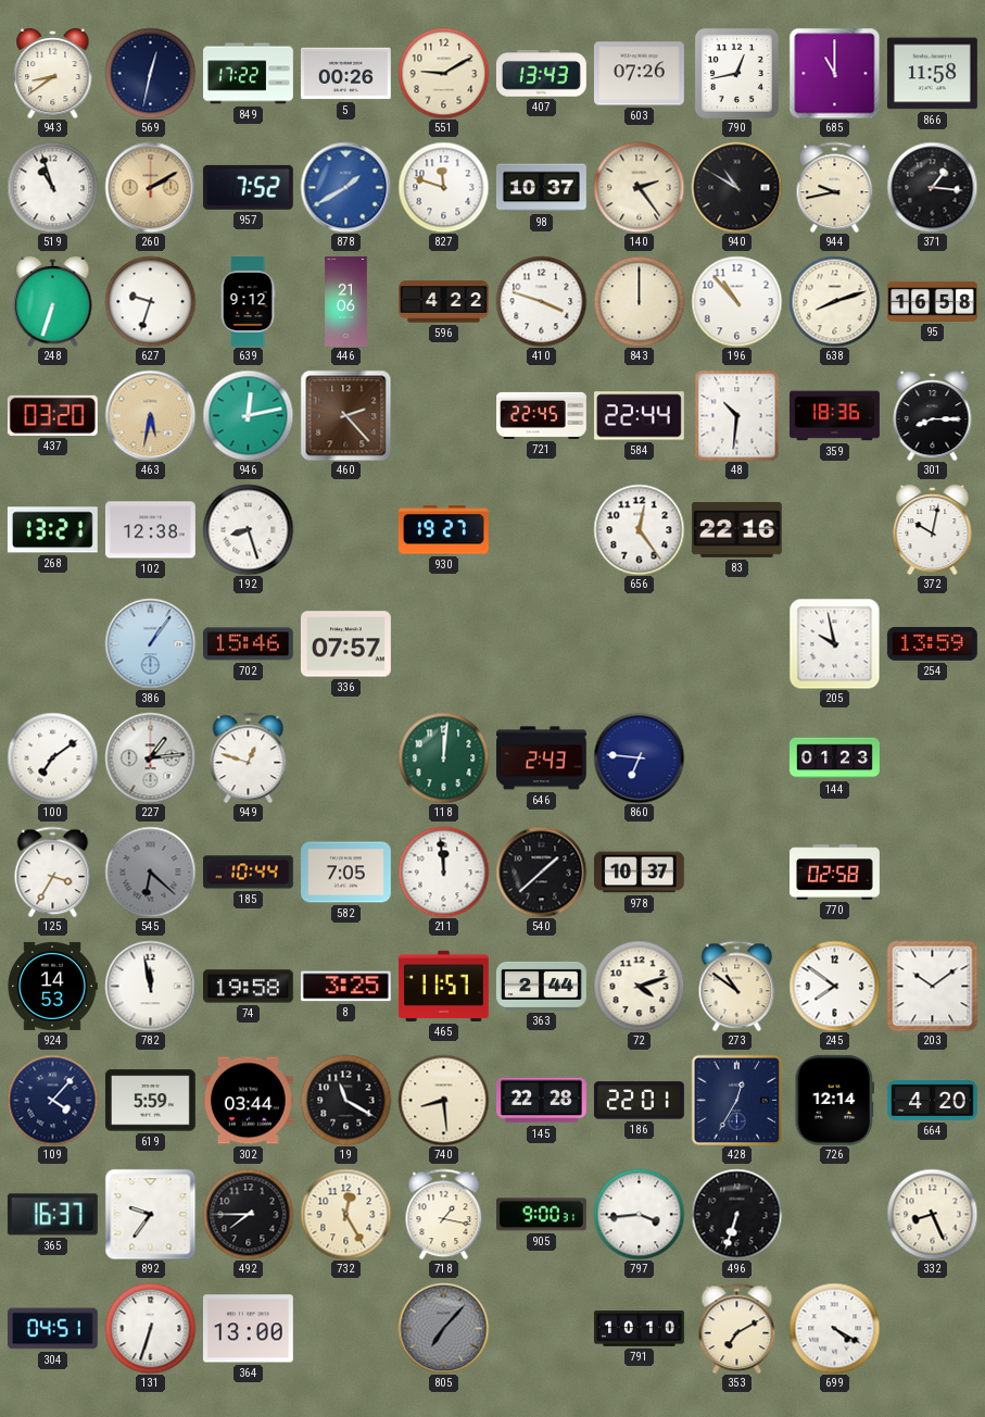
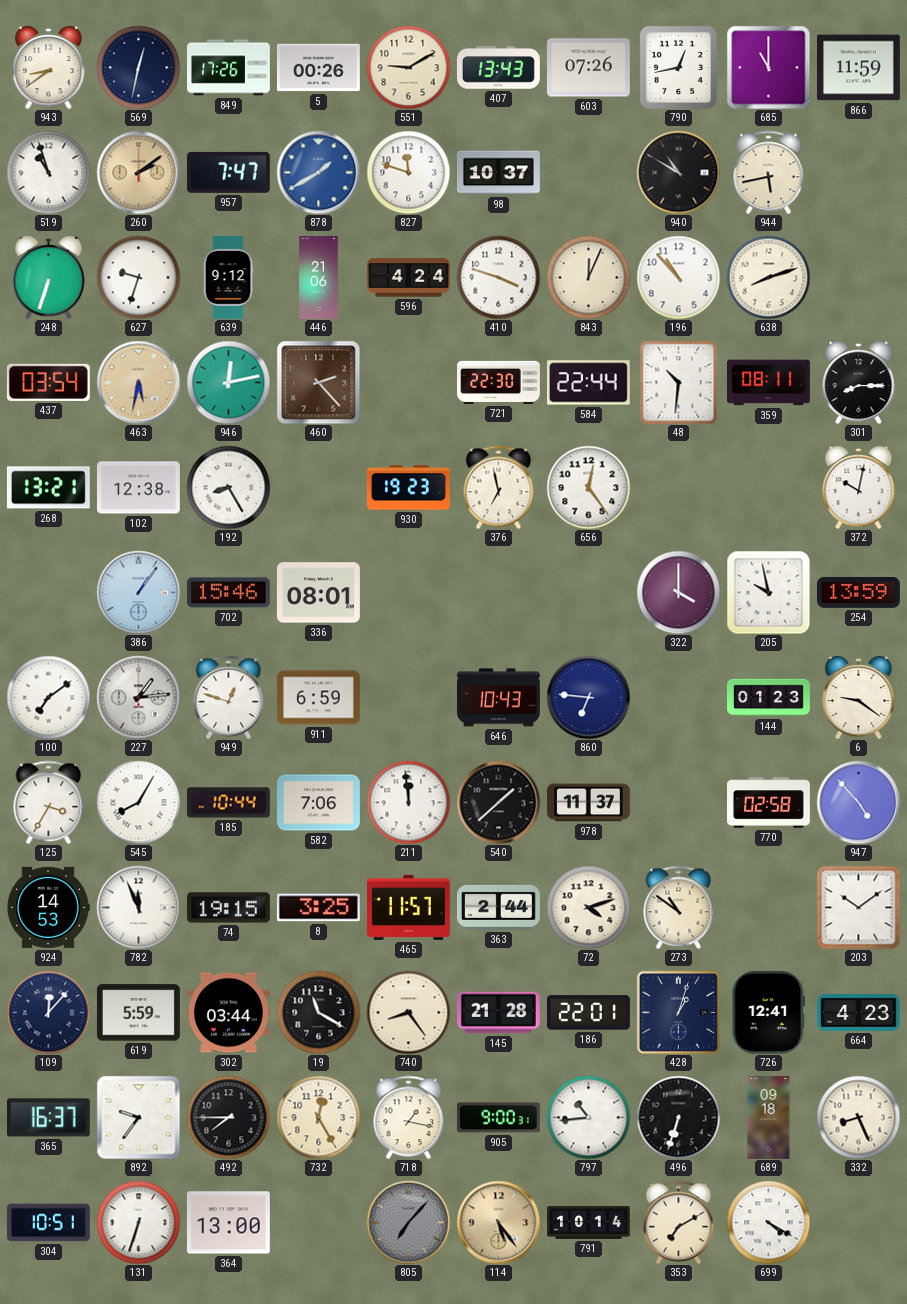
849: 17:22 -> 17:26 (229, 68)
866: 11:58 -> 11:59 (858, 68)
260: 2:10 -> 2:09 (138, 172)
957: 7:52 -> 7:47 (228, 172)
140: 2:24 -> none (639, 187)
944: 9:43 -> 5:43 (769, 172)
371: 1:16 -> none (932, 187)
596: 4:22 -> 4:24 (408, 278)
843: 12:00 -> 12:04 (588, 277)
95: 16:58 -> none (933, 301)
437: 03:20 -> 03:54 (48, 382)
721: 22:45 -> 22:30 (499, 382)
359: 18:36 -> 08:11 (769, 383)
192: 8:27 -> 8:25 (228, 487)
930: 19:27 -> 19:23 (408, 488)
376: none -> 6:58 (499, 487)
83: 22:16 -> none (736, 529)
336: 07:57 -> 08:01 (318, 593)
322: none -> 4:00 (678, 592)
911: none -> 6:59 (318, 698)
118: 12:01 -> none (443, 757)
646: 2:43 -> 10:43 (498, 698)
6: none -> 9:21 (859, 697)
545: 6:22 -> 8:05 (138, 802)
545 dial: grey -> white (138, 802)
582: 7:05 -> 7:06 (319, 803)
978: 10:37 -> 11:37 (588, 803)
947: none -> 4:53 (858, 802)
782: 11:58 -> 11:56 (138, 907)
74: 19:58 -> 19:15 (228, 908)
245: 7:51 -> none (834, 986)
109: 4:07 -> 12:07 (48, 1012)
740: 8:29 -> 8:24 (408, 1012)
145: 22:28 -> 21:28 (499, 1013)
428: 12:35 -> 1:03 (678, 1012)
726: 12:14 -> 12:41 (768, 1012)
664: 4:20 -> 4:23 (858, 1013)
797: 3:44 -> 10:44 (588, 1117)
689: none -> 09:18 (769, 1118)
304: 04:51 -> 10:51 (48, 1223)
114: none -> 5:24 (498, 1222)
791: 10:10 -> 10:14 (589, 1223)
